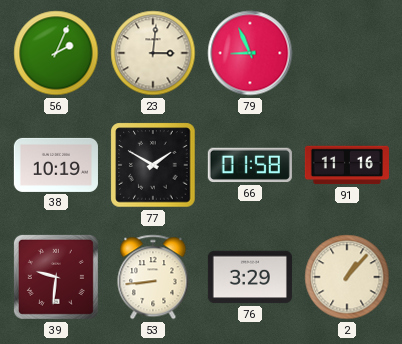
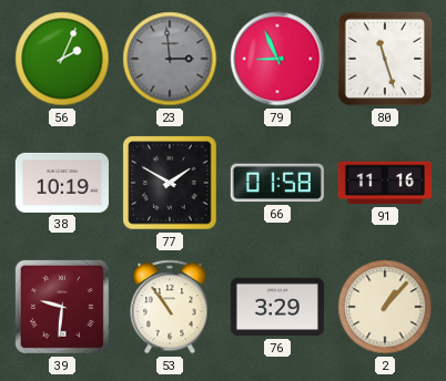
23: 3:01 -> 2:59 (170, 59)
23 dial: cream -> grey (170, 59)
80: none -> 11:27 (385, 59)
53: 8:44 -> 10:54 (170, 307)
